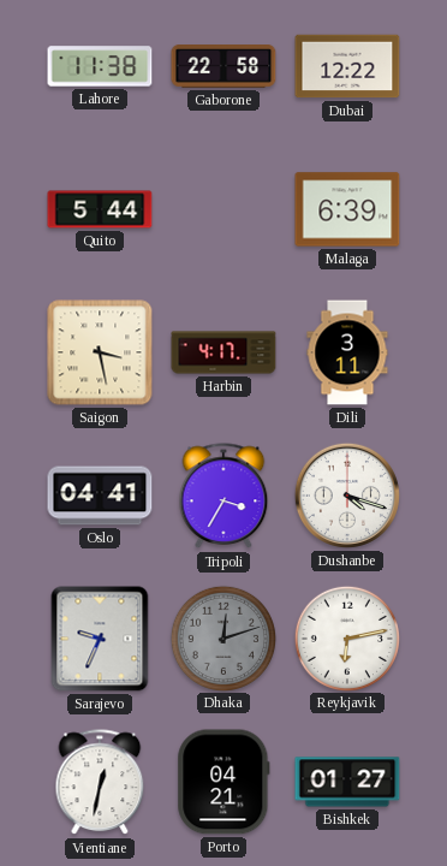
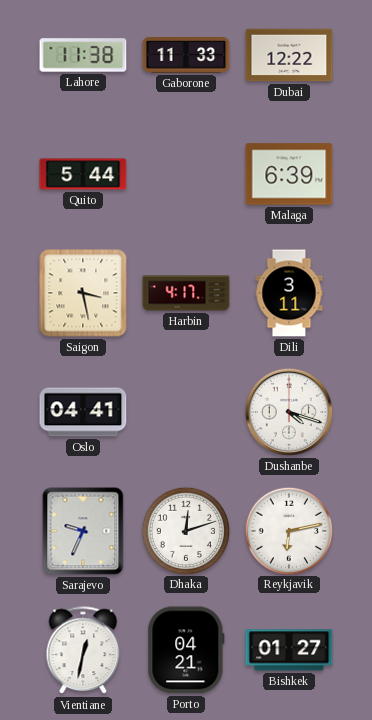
Gaborone: 22:58 -> 11:33 (186, 56)
Tripoli: 3:35 -> none (223, 497)
Dhaka dial: grey -> white (185, 530)
